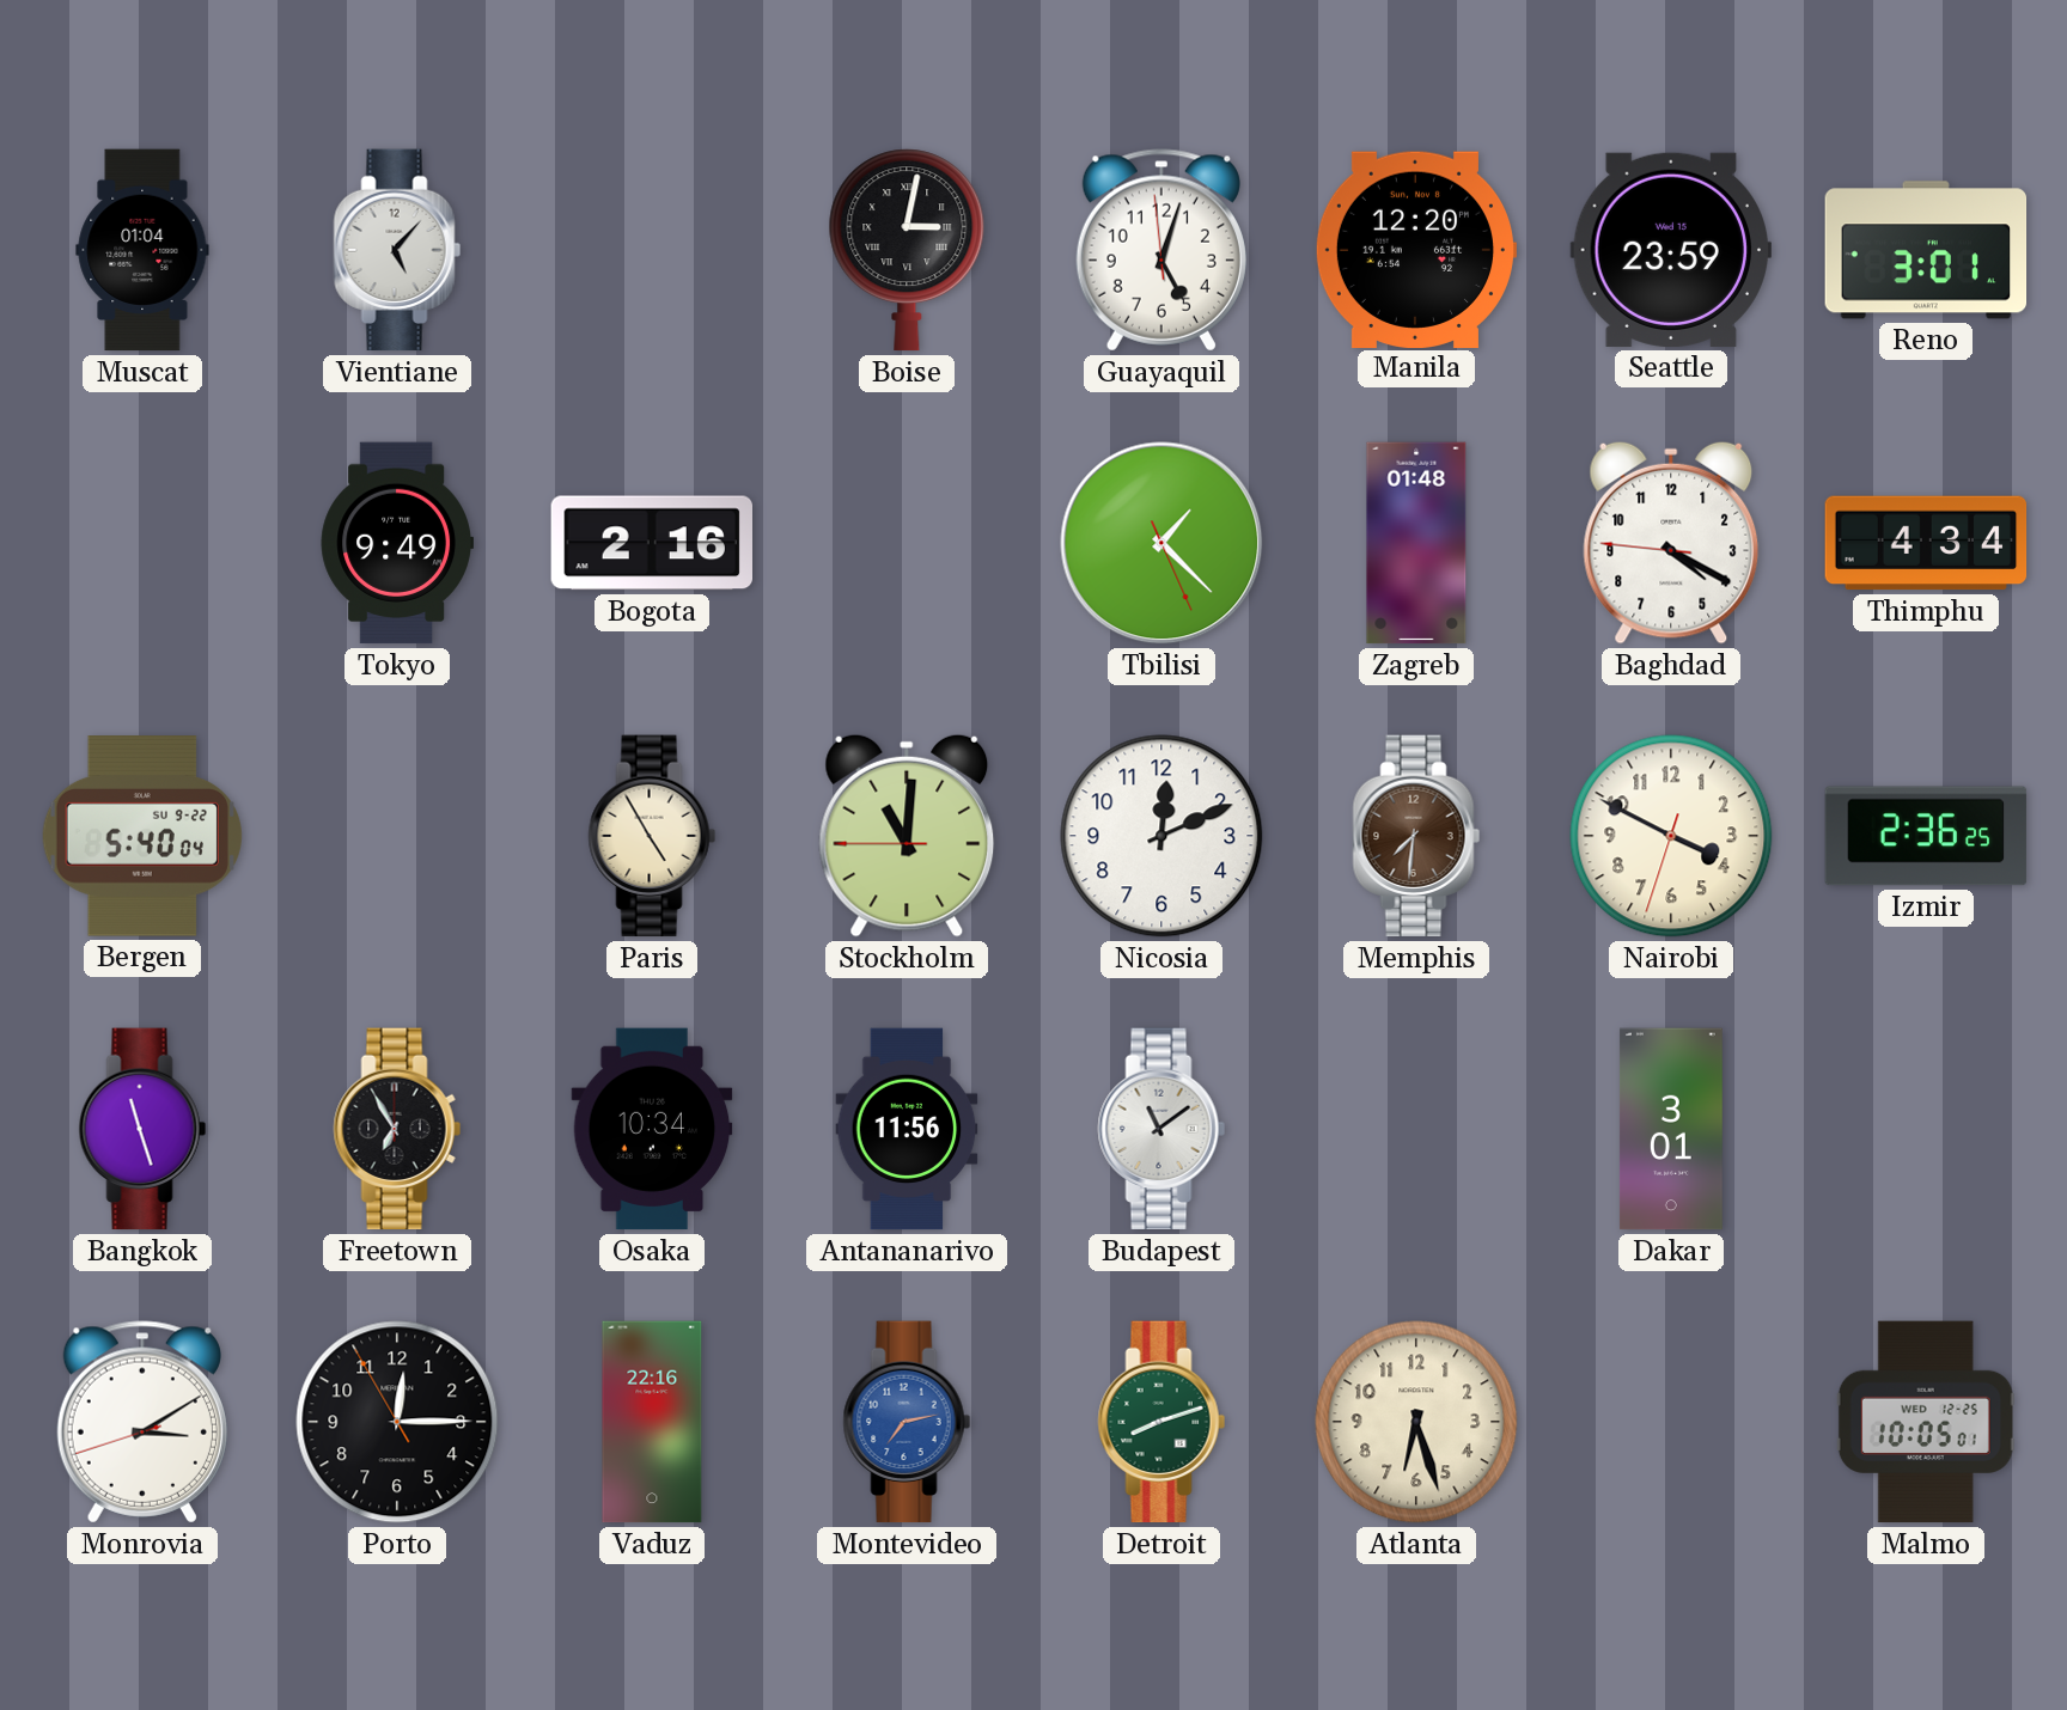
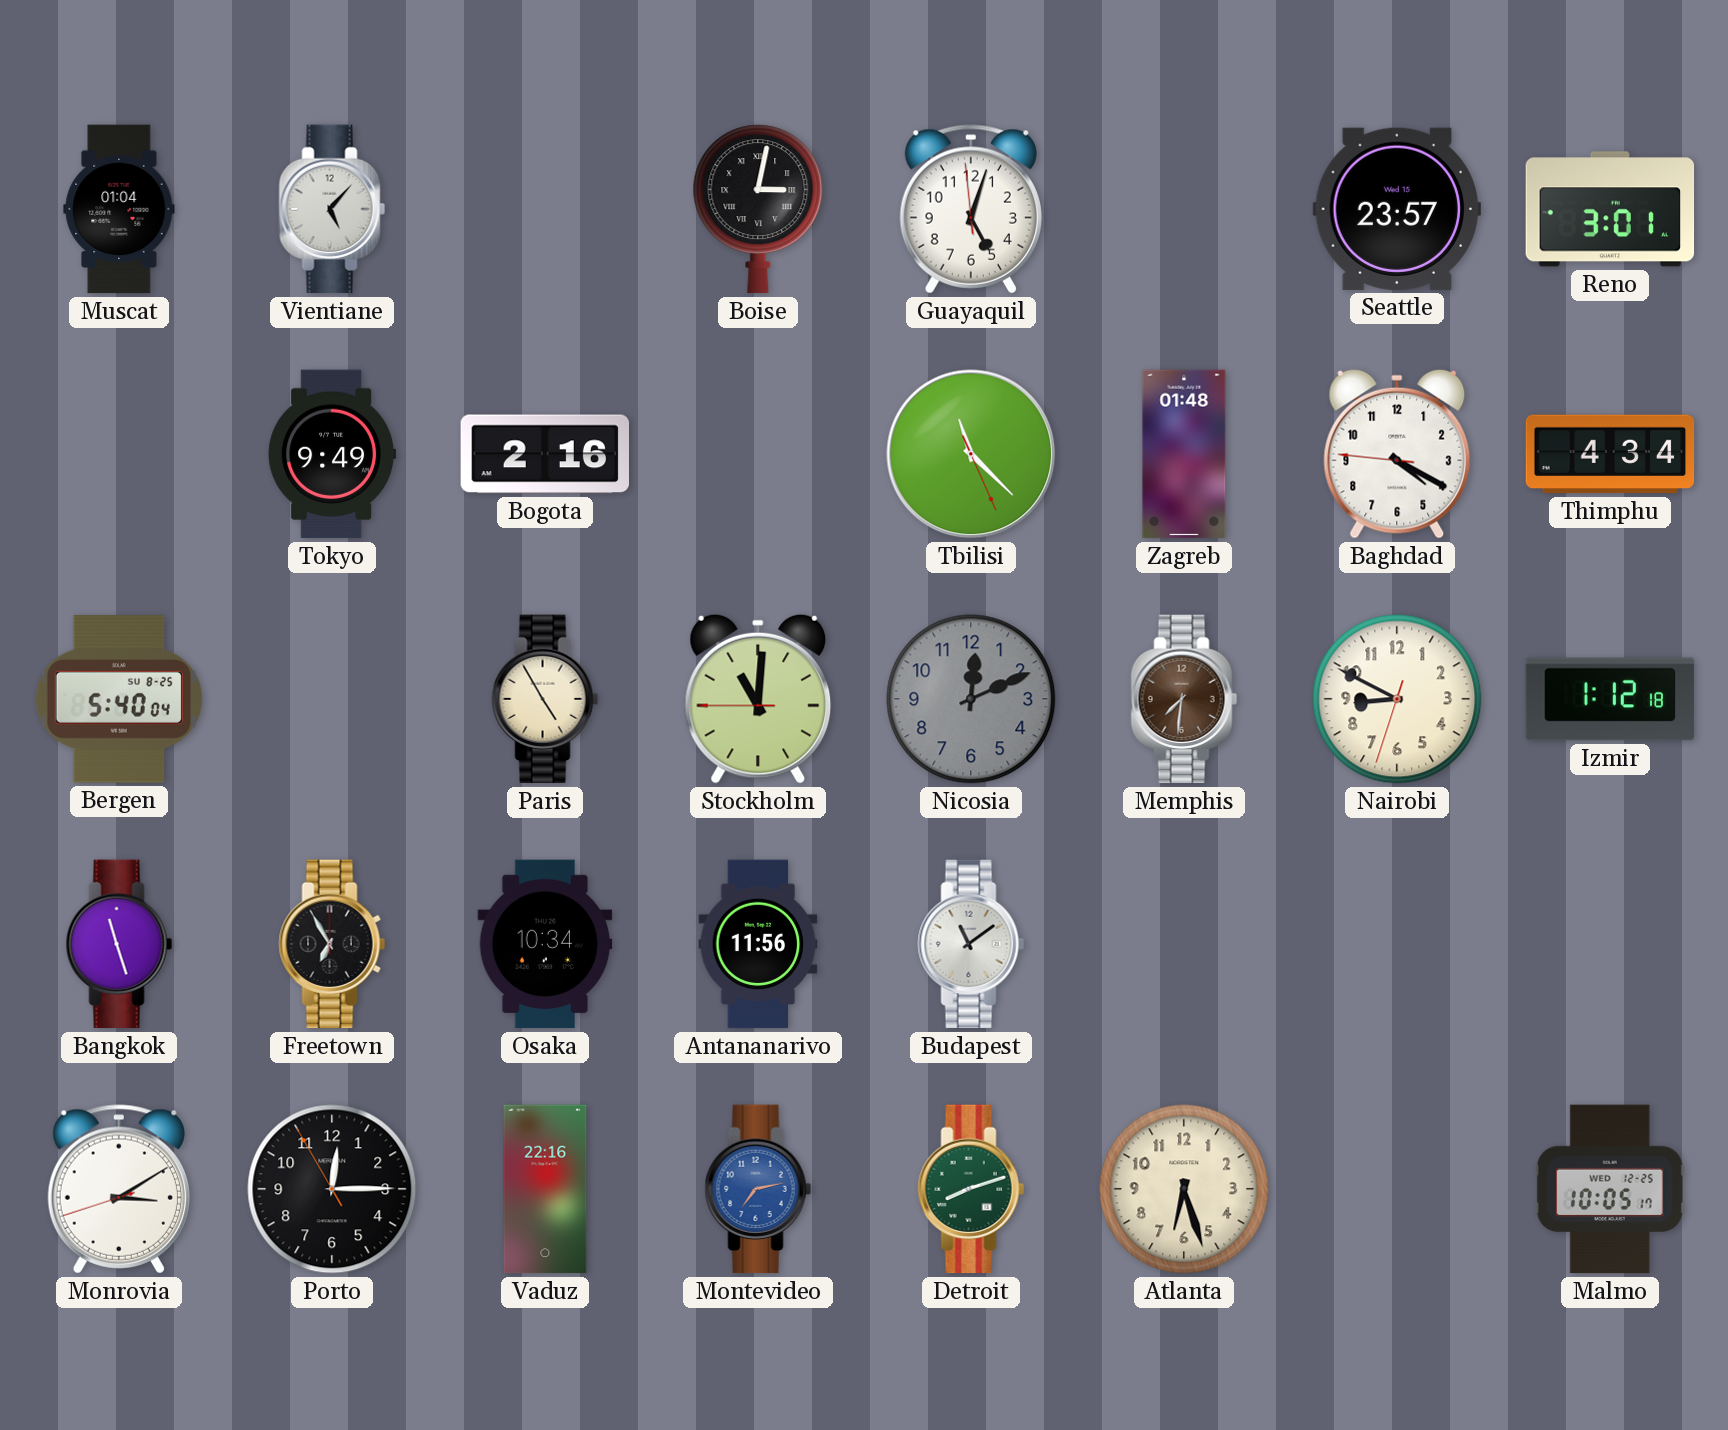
Manila: 12:20 -> none (1416, 249)
Seattle: 23:59 -> 23:57 (1396, 209)
Tbilisi: 1:22 -> 11:22 (971, 454)
Bergen date: SU 9-22 -> SU 8-25 (119, 700)
Nicosia dial: white -> grey (971, 699)
Nairobi: 3:49 -> 8:49 (1397, 699)
Izmir: 2:36 -> 1:12 (1610, 699)
Dakar: 3:01 -> none (1671, 1129)
Malmo: 10:05:01 -> 10:05:17 (1610, 1189)
